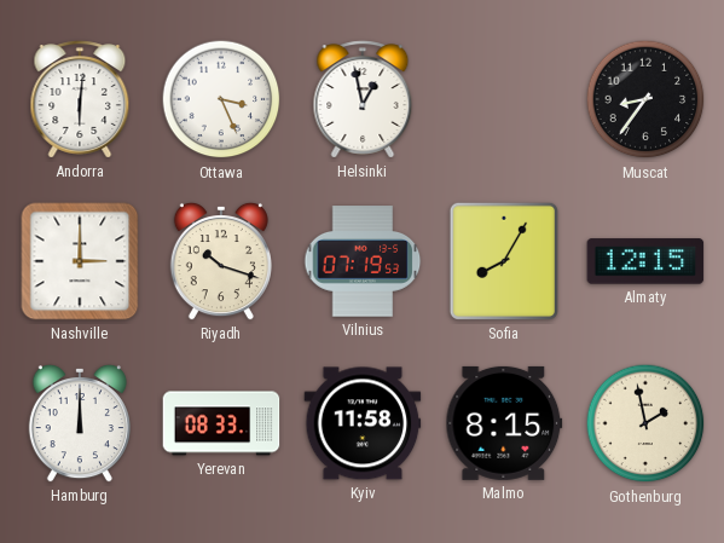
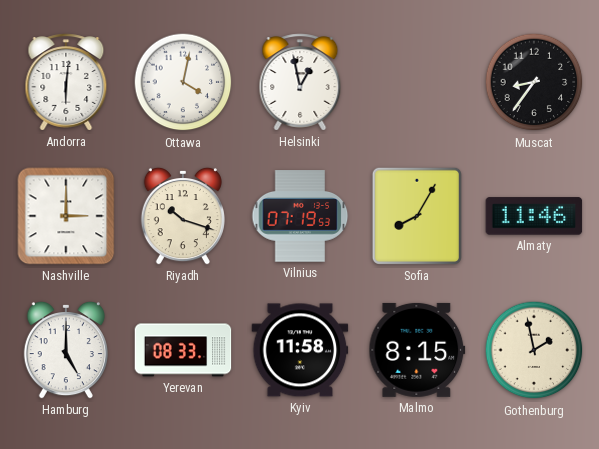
Ottawa: 3:26 -> 4:02 (183, 82)
Almaty: 12:15 -> 11:46 (534, 216)
Hamburg: 12:00 -> 5:00 (66, 350)
